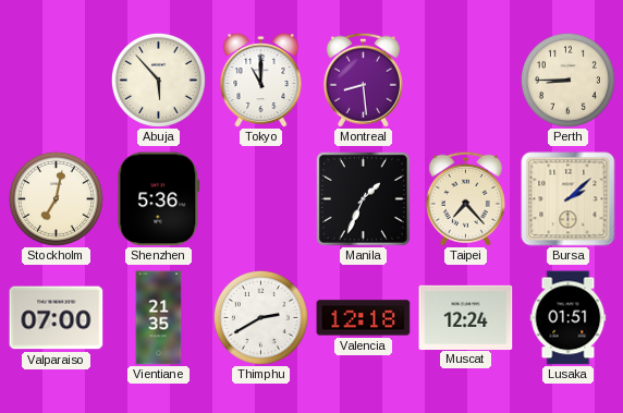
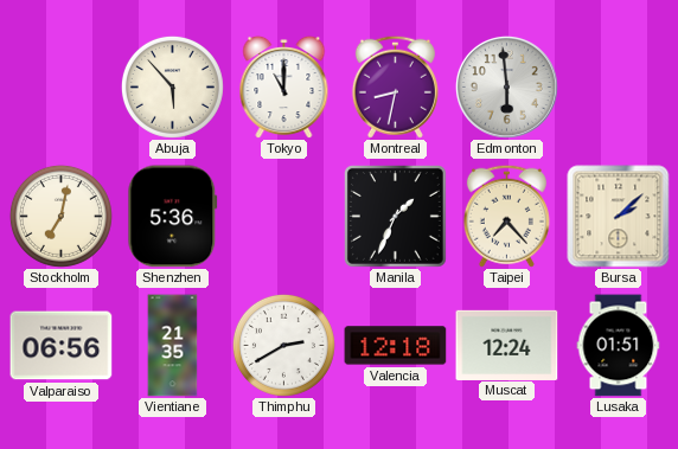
Montreal: 8:29 -> 8:32 (395, 86)
Edmonton: none -> 5:59 (506, 86)
Perth: 8:45 -> none (567, 80)
Valparaiso: 07:00 -> 06:56 (62, 346)
